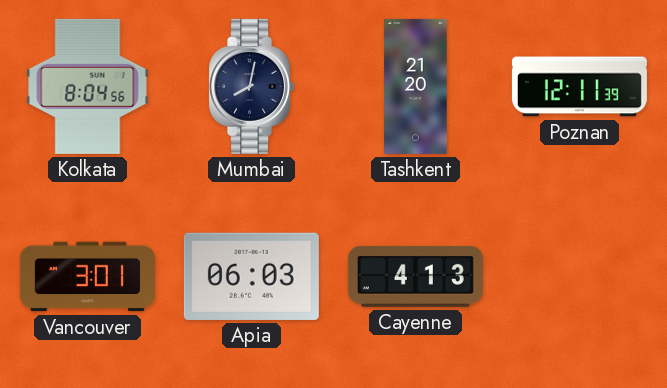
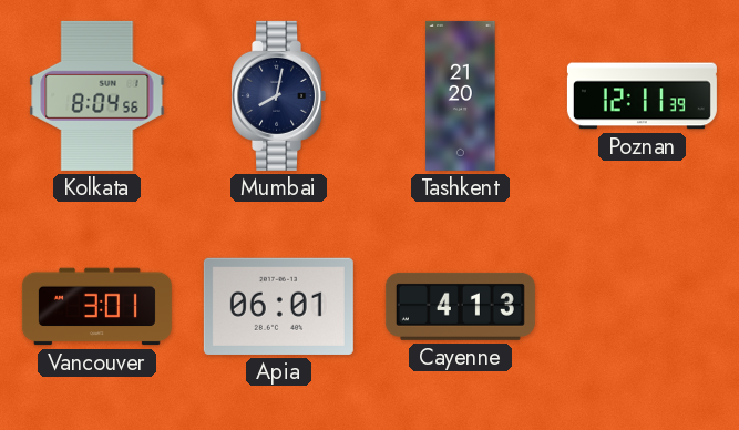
Apia: 06:03 -> 06:01 (278, 306)
